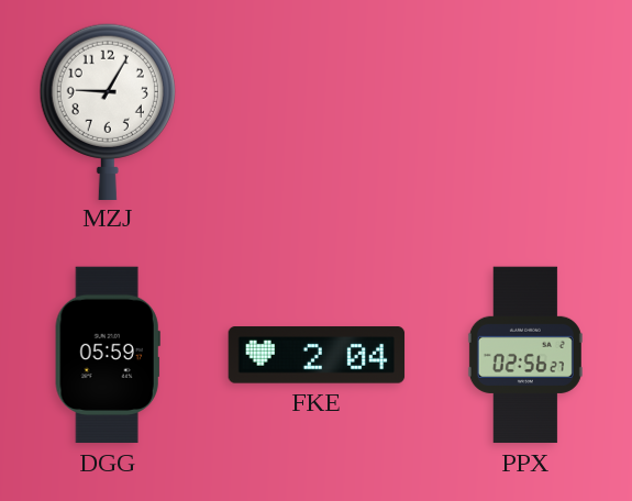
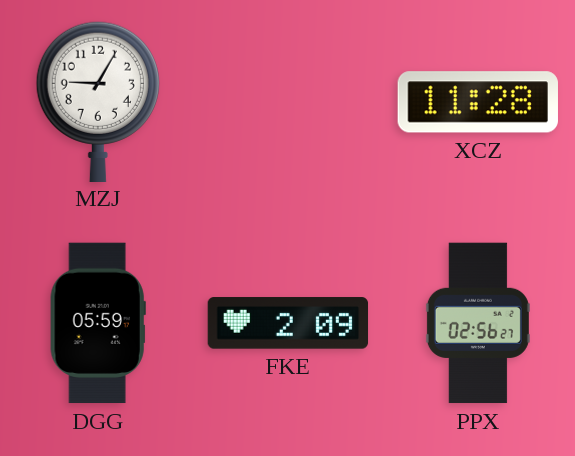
XCZ: none -> 11:28 (478, 102)
FKE: 2:04 -> 2:09 (288, 323)
